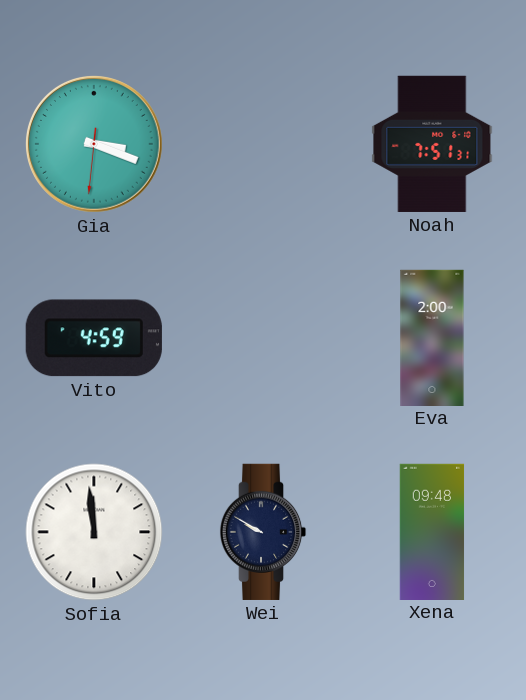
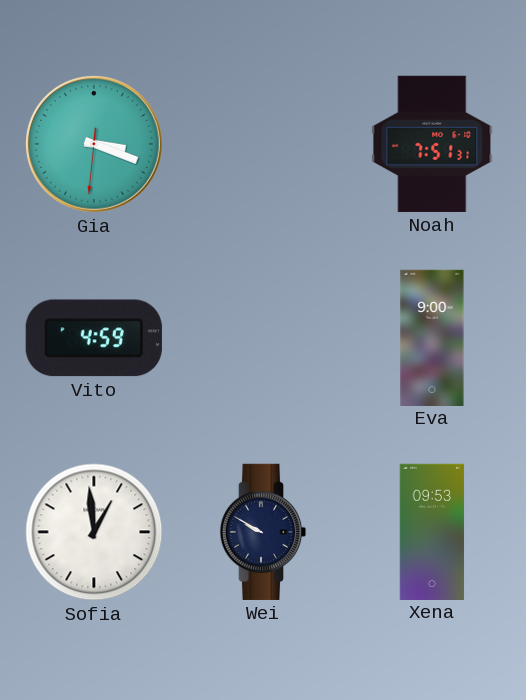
Eva: 2:00 -> 9:00 (432, 337)
Sofia: 11:59 -> 12:59 (94, 532)
Xena: 09:48 -> 09:53 (432, 531)
